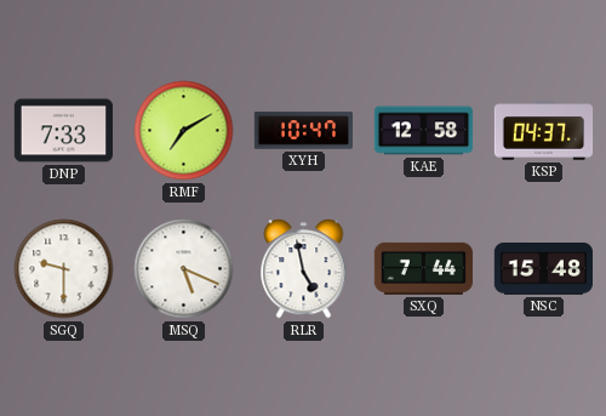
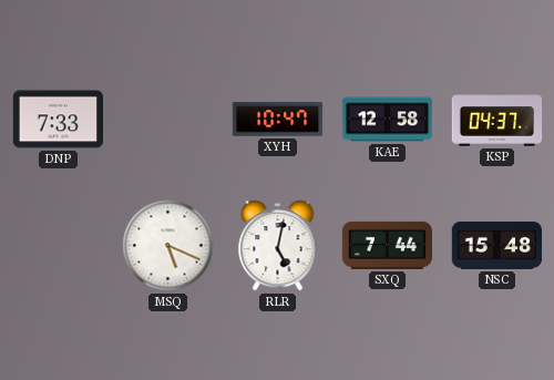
RMF: 7:10 -> none (184, 131)
SGQ: 9:30 -> none (64, 269)
RLR: 4:58 -> 5:02 (278, 246)
